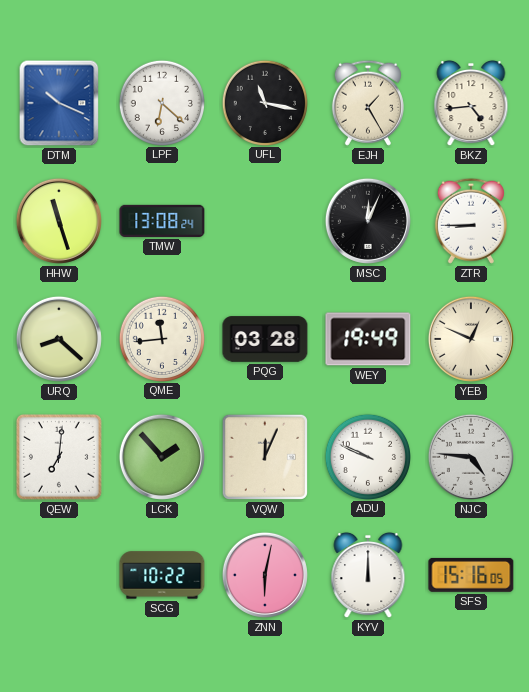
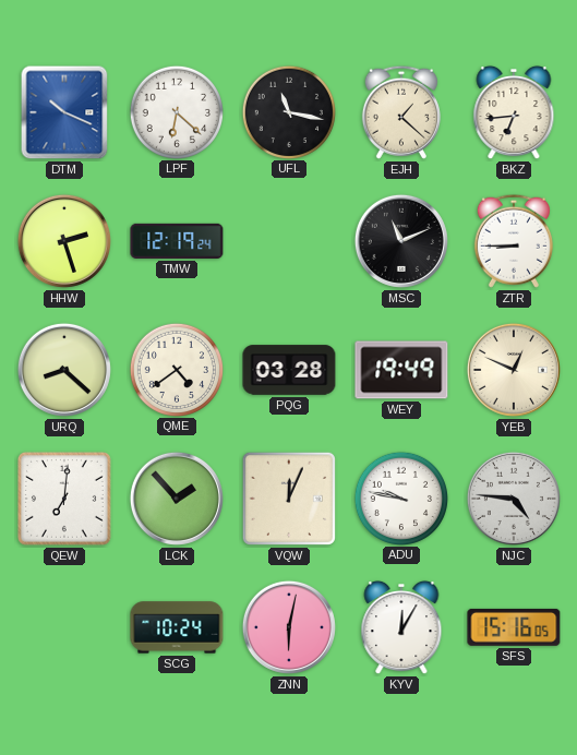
EJH: 1:25 -> 1:22 (401, 112)
BKZ: 4:44 -> 6:44 (514, 112)
HHW: 11:27 -> 2:27 (64, 241)
TMW: 13:08 -> 12:19 (177, 241)
MSC: 12:04 -> 11:11 (401, 241)
QME: 11:44 -> 4:39 (176, 369)
ADU: 9:49 -> 9:47 (400, 498)
SCG: 10:22 -> 10:24 (177, 627)
KYV: 12:00 -> 12:05 (401, 627)
